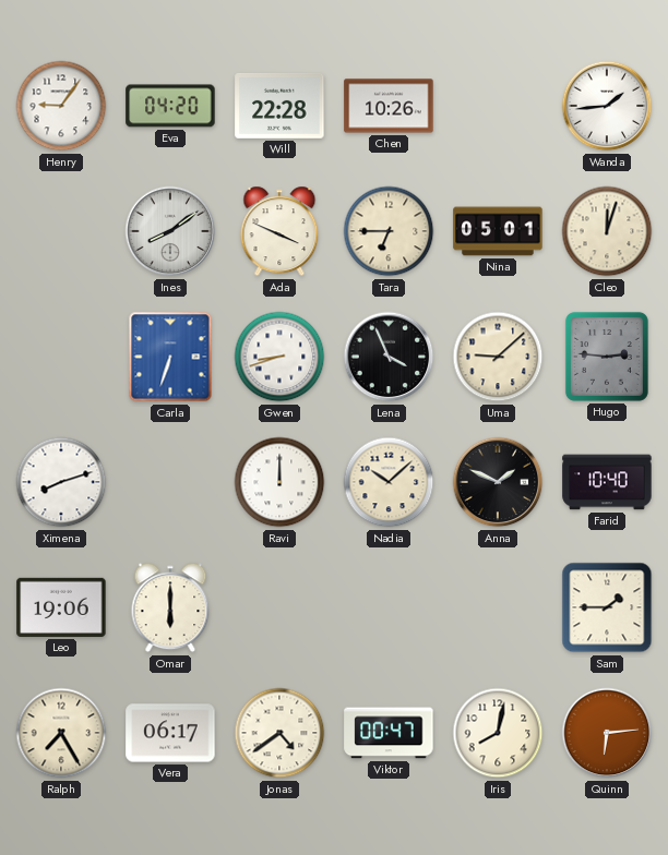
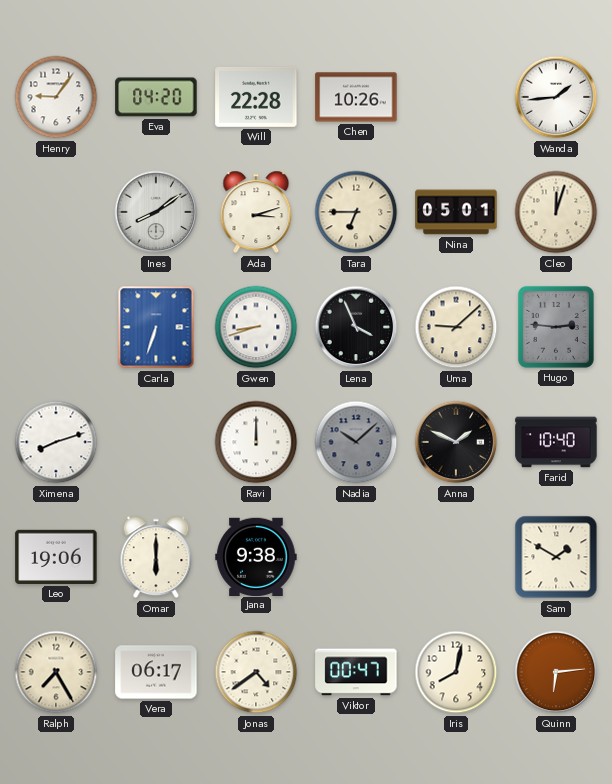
Ada: 3:49 -> 3:12 (256, 212)
Nadia dial: cream -> grey (356, 442)
Jana: none -> 9:38 (256, 556)
Sam: 1:45 -> 1:50 (556, 557)
